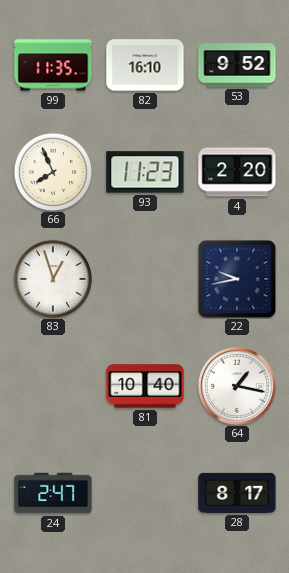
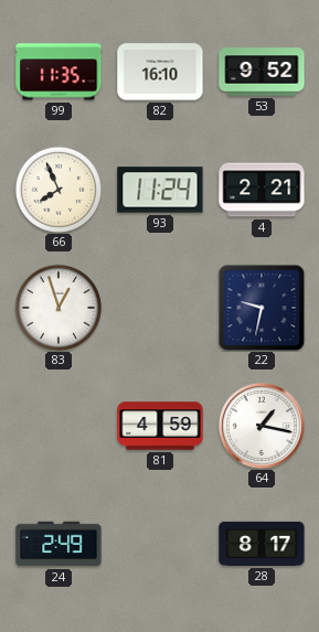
93: 11:23 -> 11:24 (160, 190)
4: 2:20 -> 2:21 (262, 190)
22: 9:43 -> 9:32 (262, 308)
81: 10:40 -> 4:59 (160, 426)
24: 2:47 -> 2:49 (59, 544)
